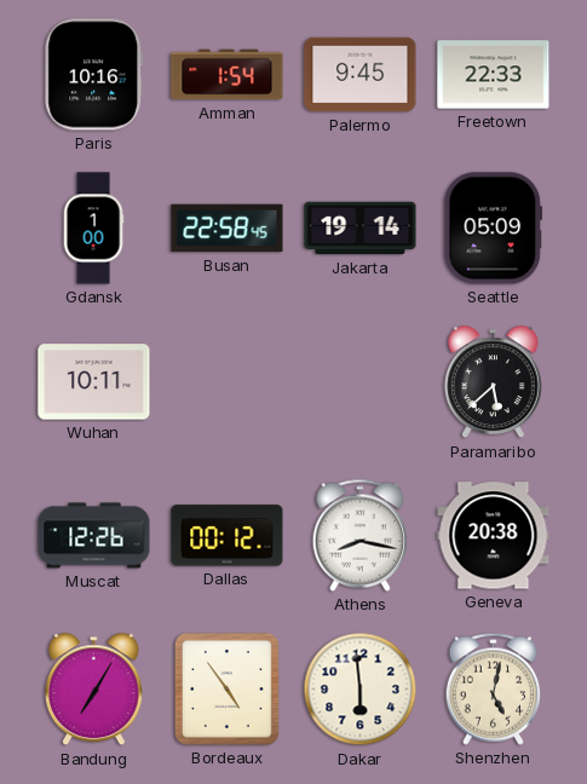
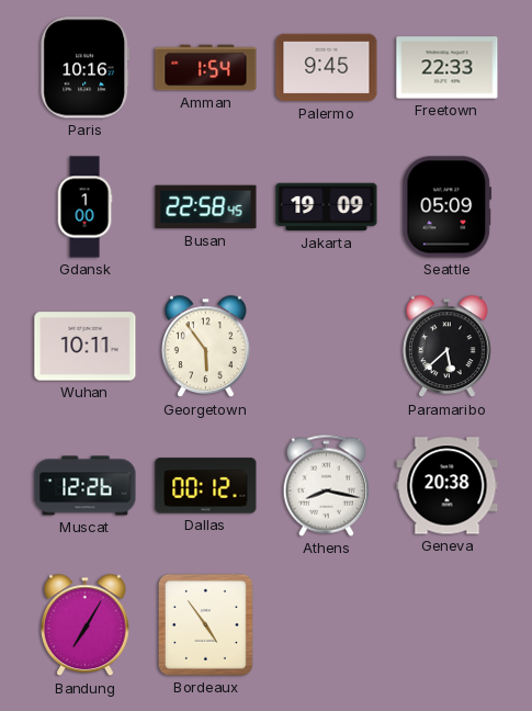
Jakarta: 19:14 -> 19:09 (327, 207)
Georgetown: none -> 5:54 (206, 347)
Dakar: 5:59 -> none (361, 690)
Shenzhen: 5:02 -> none (493, 688)
